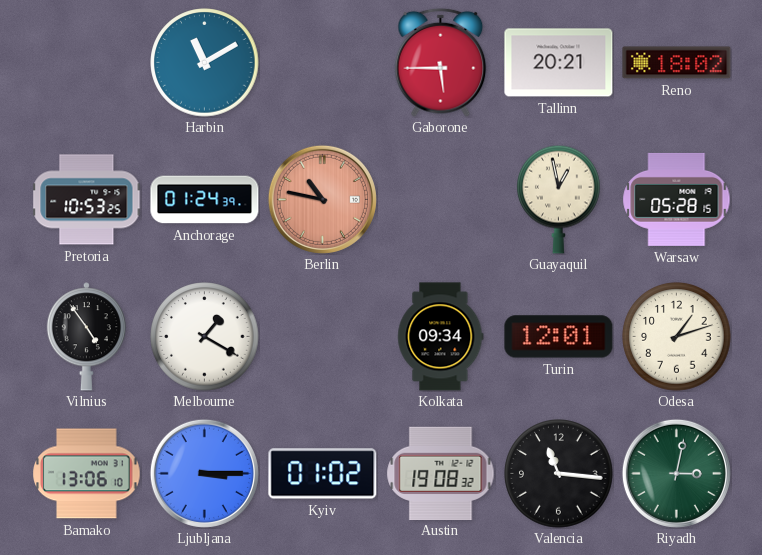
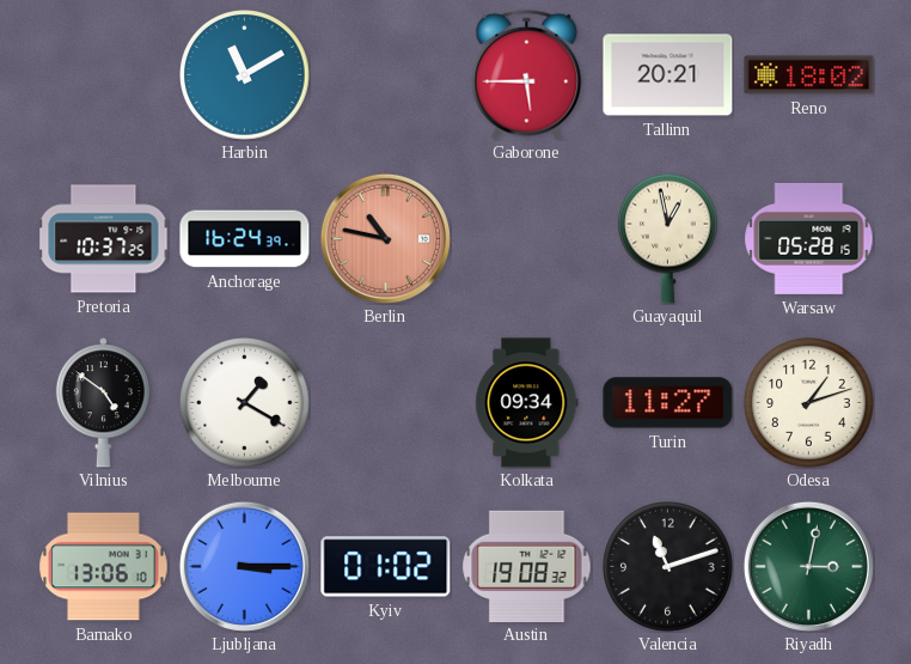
Pretoria: 10:53 -> 10:37 (104, 239)
Anchorage: 01:24 -> 16:24 (245, 239)
Vilnius: 4:54 -> 4:51 (103, 403)
Turin: 12:01 -> 11:27 (668, 403)
Valencia: 11:16 -> 11:12 (668, 567)
